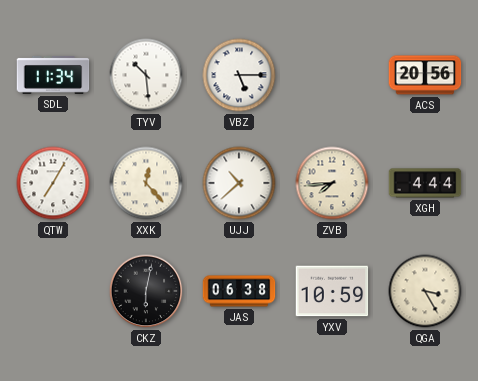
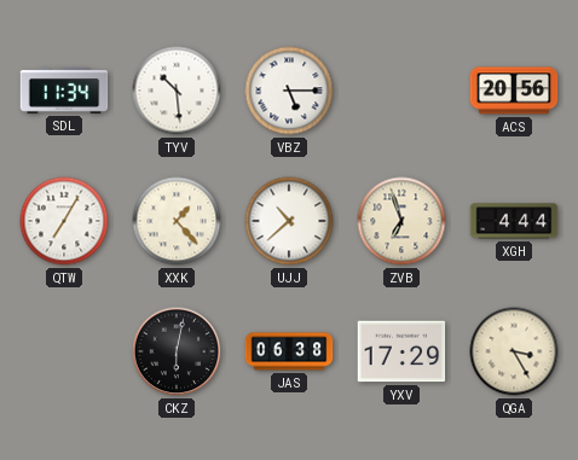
XXK: 12:23 -> 1:23 (177, 221)
ZVB: 7:44 -> 6:57 (401, 221)
YXV: 10:59 -> 17:29 (401, 351)
